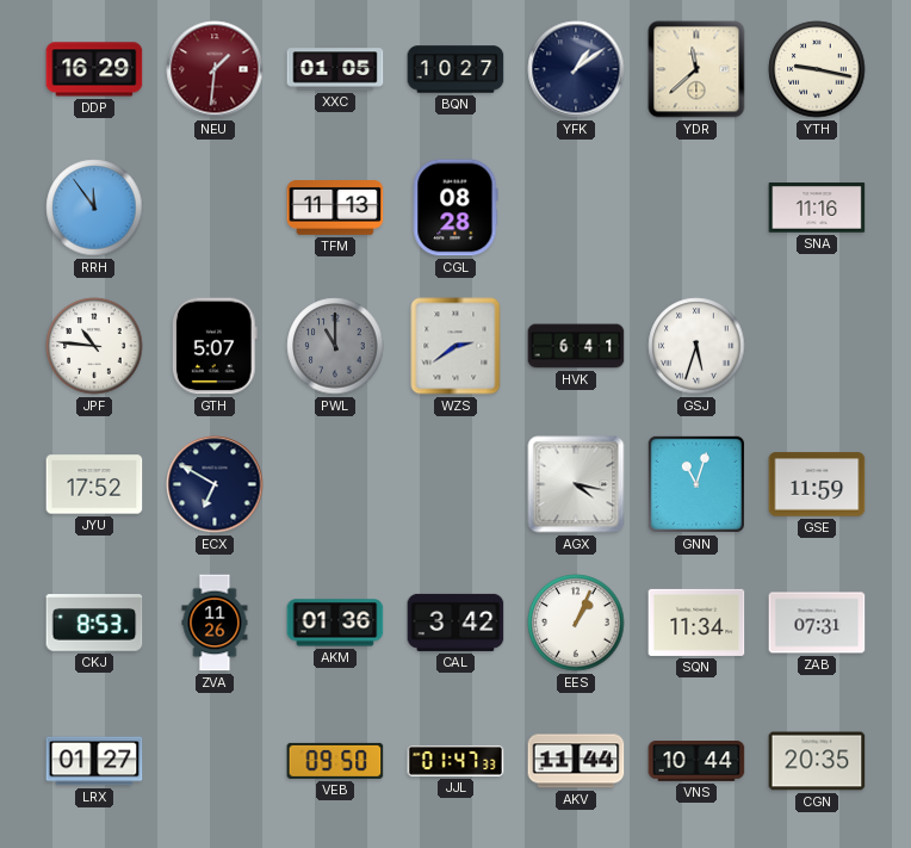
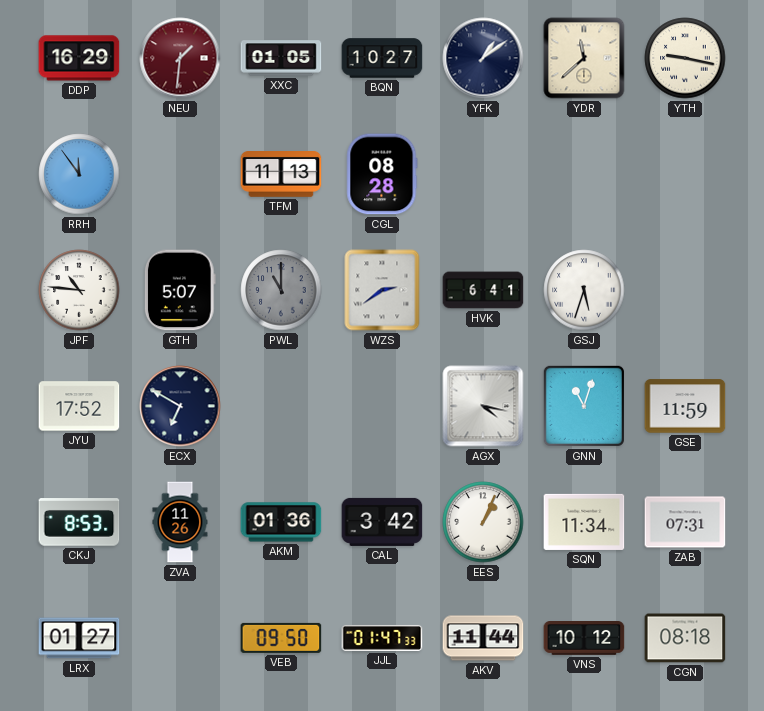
SNA: 11:16 -> none (817, 208)
VNS: 10:44 -> 10:12 (584, 639)
CGN: 20:35 -> 08:18 (685, 638)
